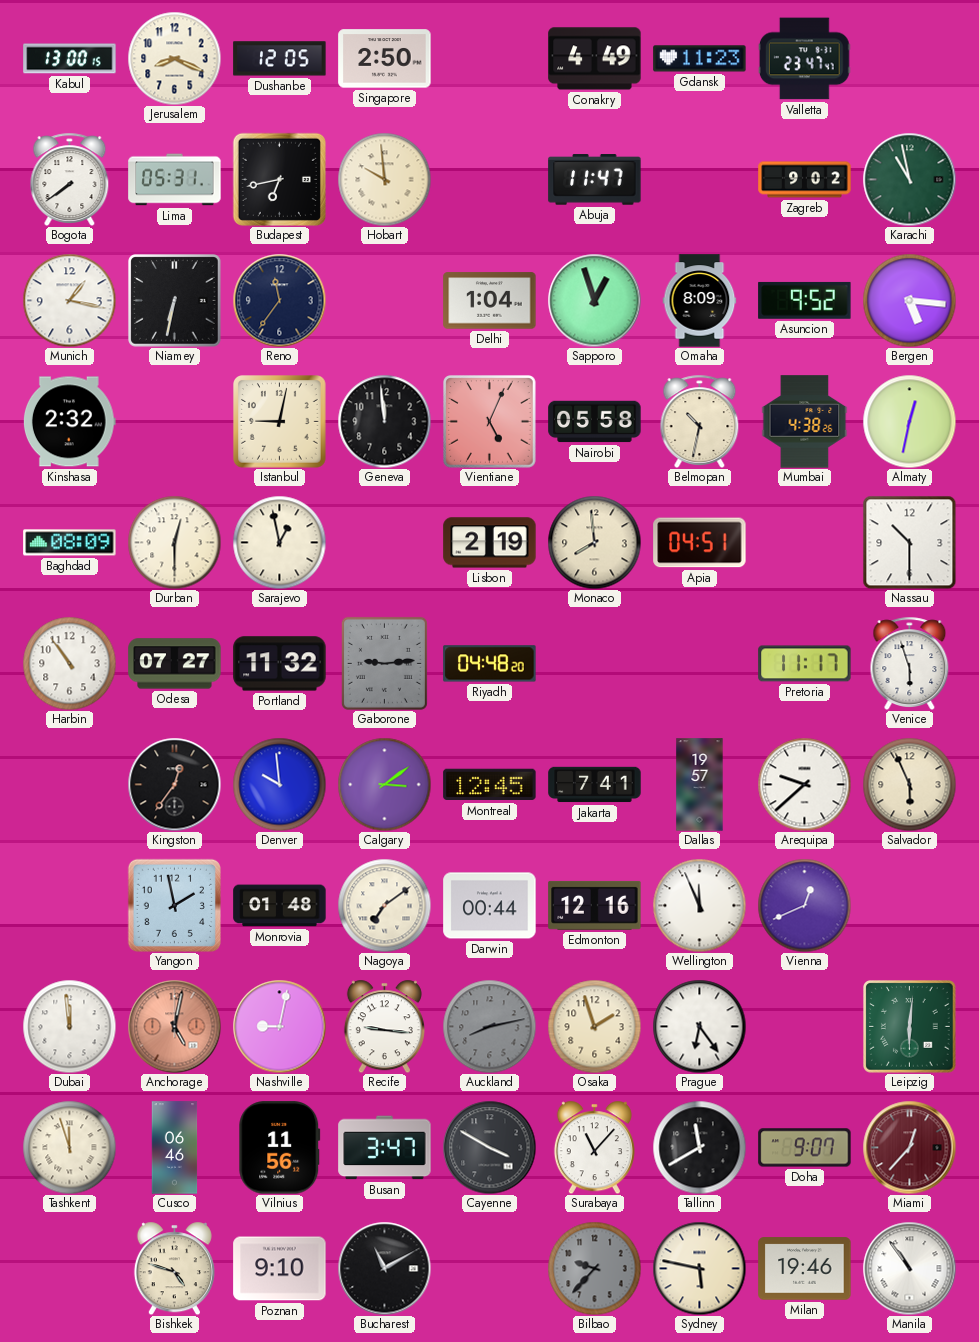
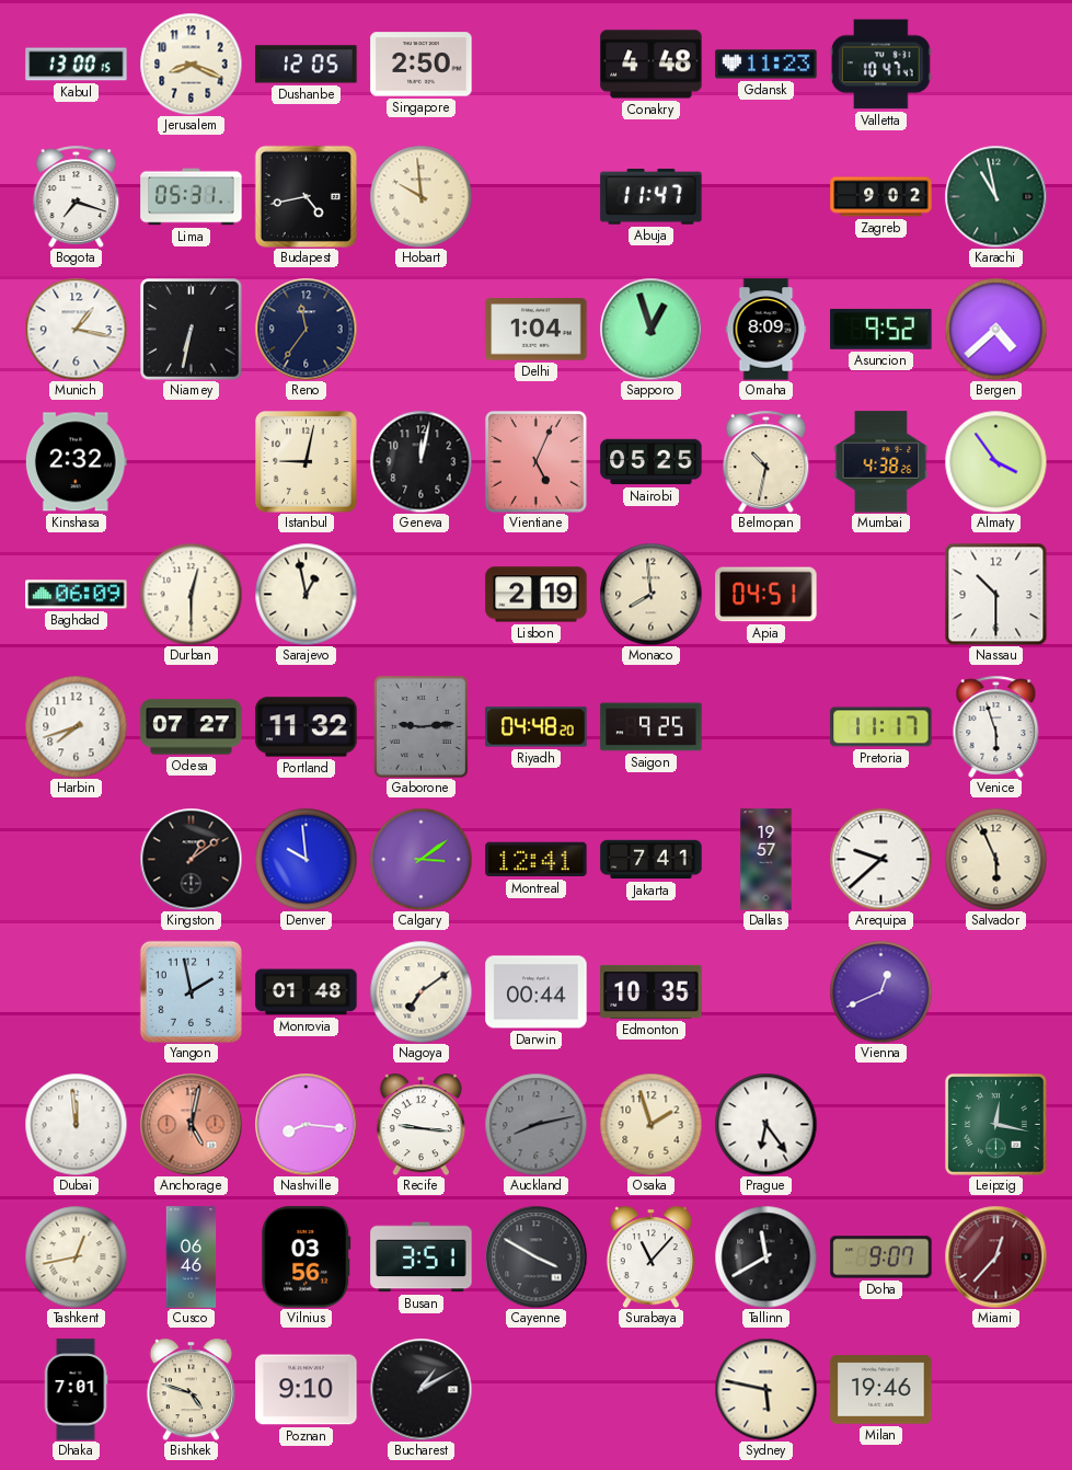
Conakry: 4:49 -> 4:48 (652, 65)
Valletta: 23:47 -> 10:47 (880, 65)
Bogota: 7:39 -> 7:18 (77, 196)
Budapest: 6:43 -> 4:43 (306, 196)
Bergen: 5:16 -> 4:38 (995, 329)
Geneva: 11:59 -> 12:02 (420, 461)
Nairobi: 05:58 -> 05:25 (652, 462)
Almaty: 12:32 -> 3:54 (995, 461)
Baghdad: 08:09 -> 06:09 (77, 595)
Harbin: 10:54 -> 7:42 (76, 726)
Saigon: none -> 9:25 (652, 727)
Kingston: 12:36 -> 1:09 (191, 859)
Montreal: 12:45 -> 12:41 (537, 860)
Edmonton: 12:16 -> 10:35 (652, 991)
Wellington: 11:56 -> none (699, 905)
Nashville: 9:02 -> 8:16 (306, 1124)
Leipzig: 6:01 -> 12:17 (996, 1125)
Tashkent: 11:57 -> 12:43 (76, 1256)
Vilnius: 11:56 -> 03:56 (307, 1257)
Busan: 3:47 -> 3:51 (422, 1257)
Dhaka: none -> 7:01 (76, 1390)
Bucharest: 11:10 -> 1:10 (420, 1389)
Bilbao: 9:37 -> none (594, 1268)
Manila: 10:54 -> none (909, 1268)
